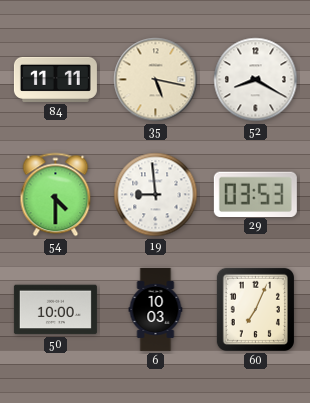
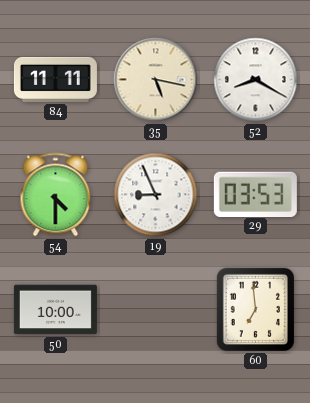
19: 8:59 -> 8:56 (156, 195)
6: 10:03 -> none (156, 309)
60: 7:04 -> 6:59 (255, 309)
